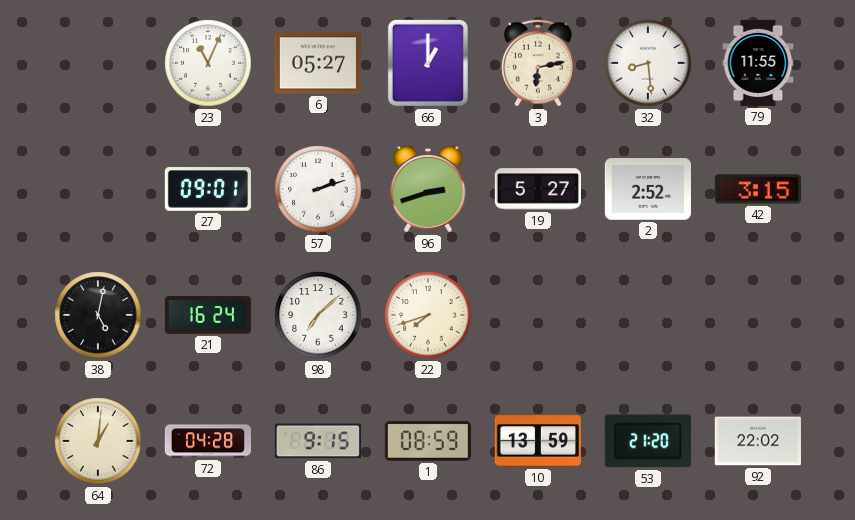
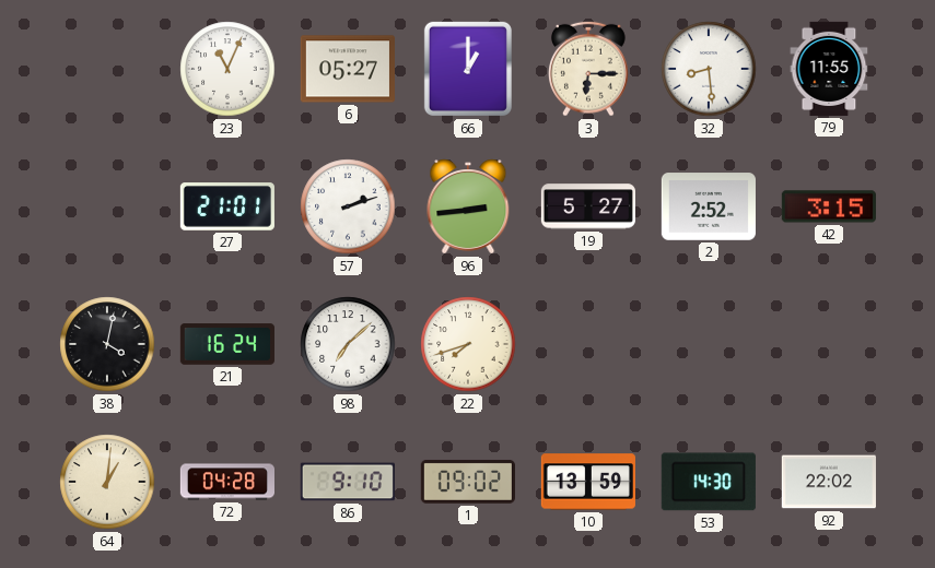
3: 6:13 -> 6:15 (589, 69)
27: 09:01 -> 21:01 (227, 206)
96: 2:42 -> 2:44 (468, 206)
38: 5:02 -> 4:02 (107, 344)
86: 9:15 -> 9:10 (348, 482)
1: 08:59 -> 09:02 (468, 482)
53: 21:20 -> 14:30 (709, 482)
